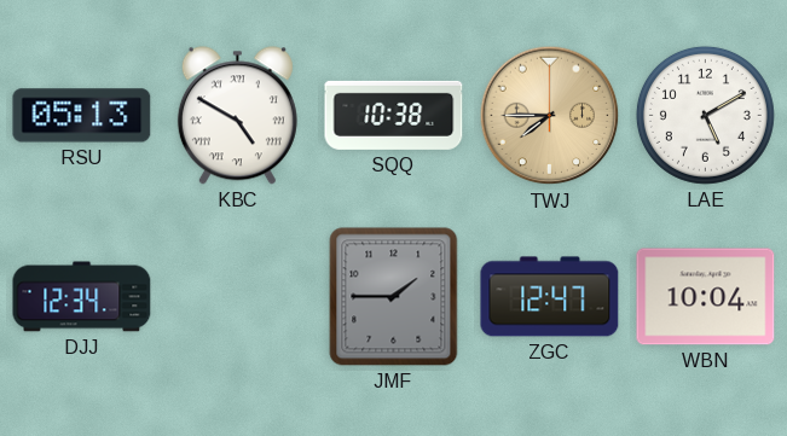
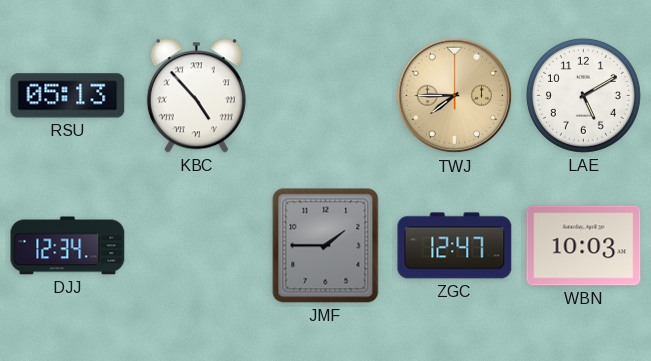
KBC: 4:50 -> 4:53 (196, 96)
SQQ: 10:38 -> none (394, 115)
WBN: 10:04 -> 10:03 (584, 246)
